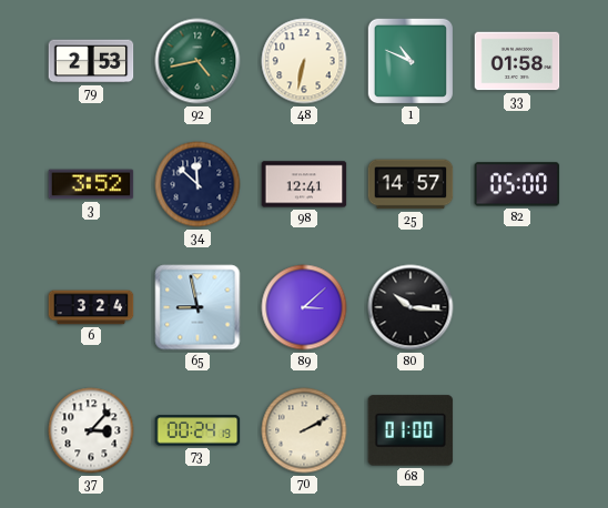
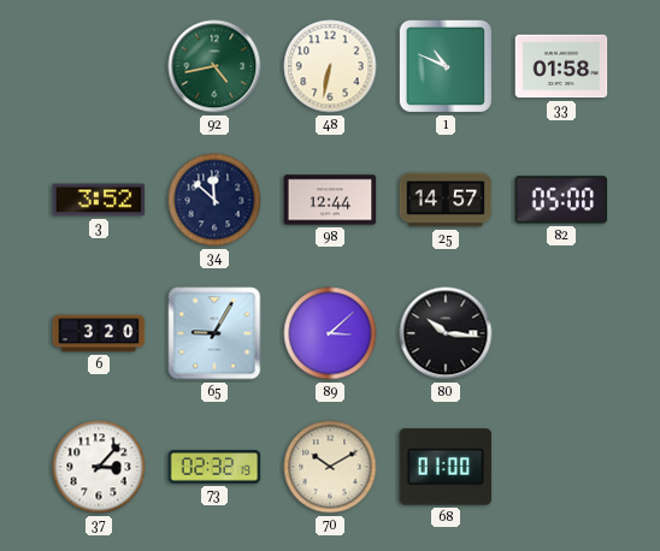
79: 2:53 -> none (91, 61)
98: 12:41 -> 12:44 (330, 200)
6: 3:24 -> 3:20 (99, 333)
65: 8:58 -> 9:05 (214, 333)
73: 00:24 -> 02:32 (214, 467)
70: 2:10 -> 10:10 (330, 467)
